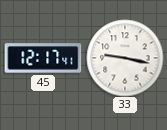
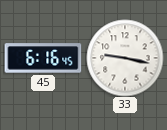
45: 12:17 -> 6:16 (43, 58)
